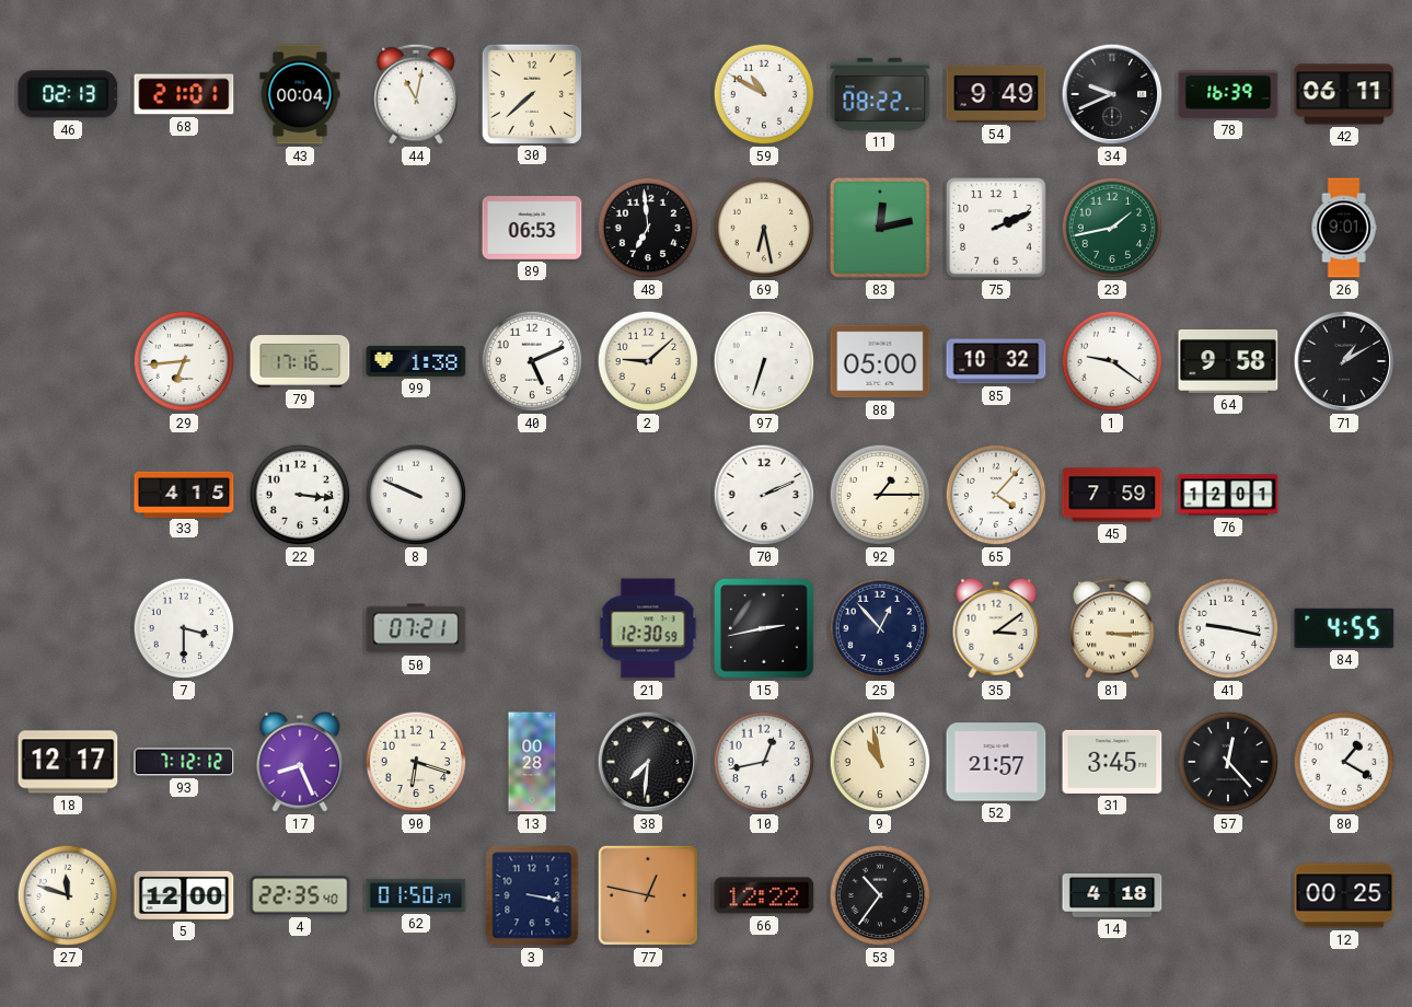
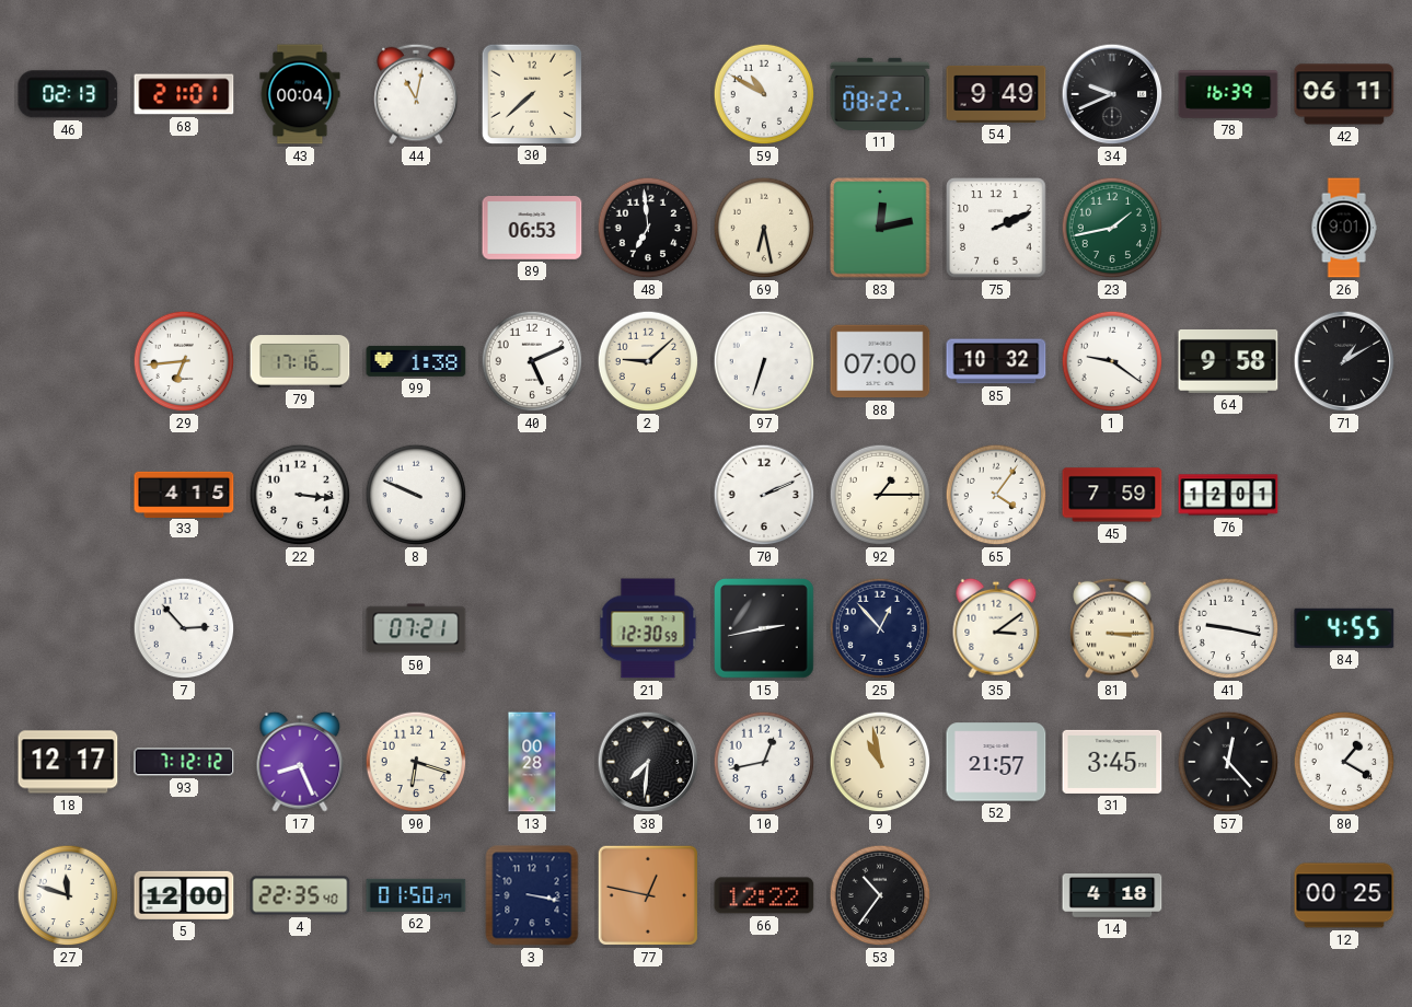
88: 05:00 -> 07:00 (880, 361)
65: 4:07 -> 4:06 (996, 495)
7: 3:30 -> 2:53 (184, 628)
